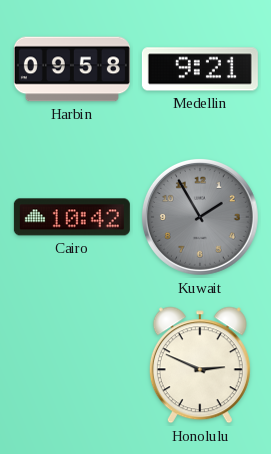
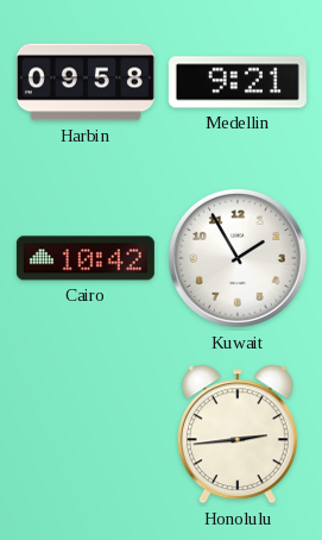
Kuwait dial: grey -> white (238, 258)
Honolulu: 2:49 -> 2:44 (238, 434)
